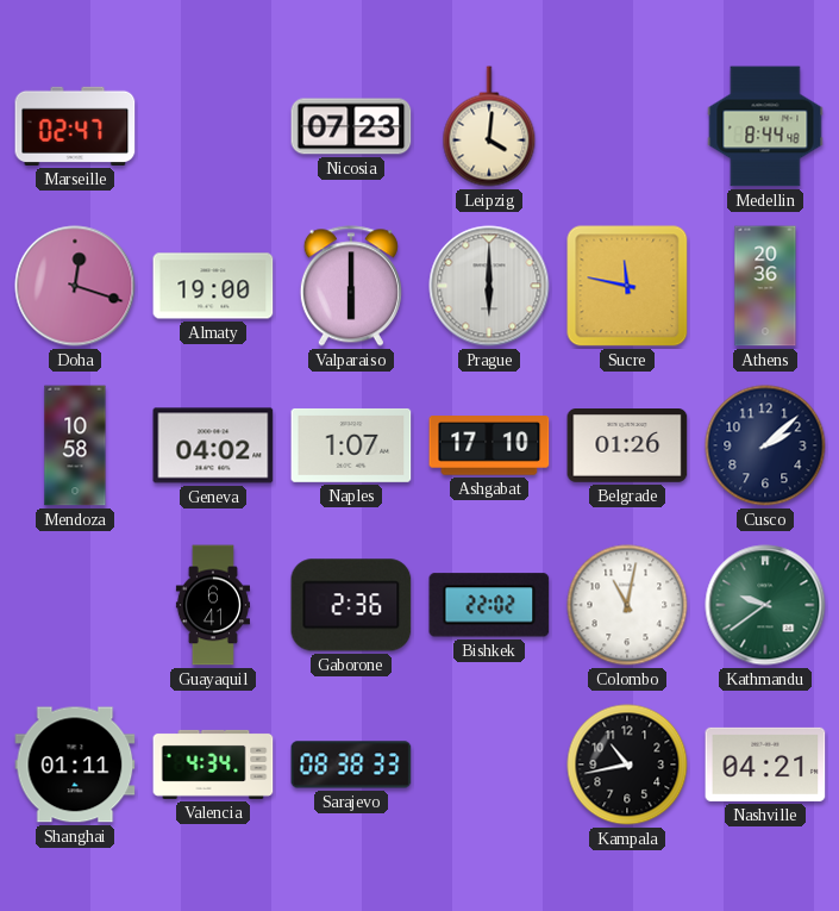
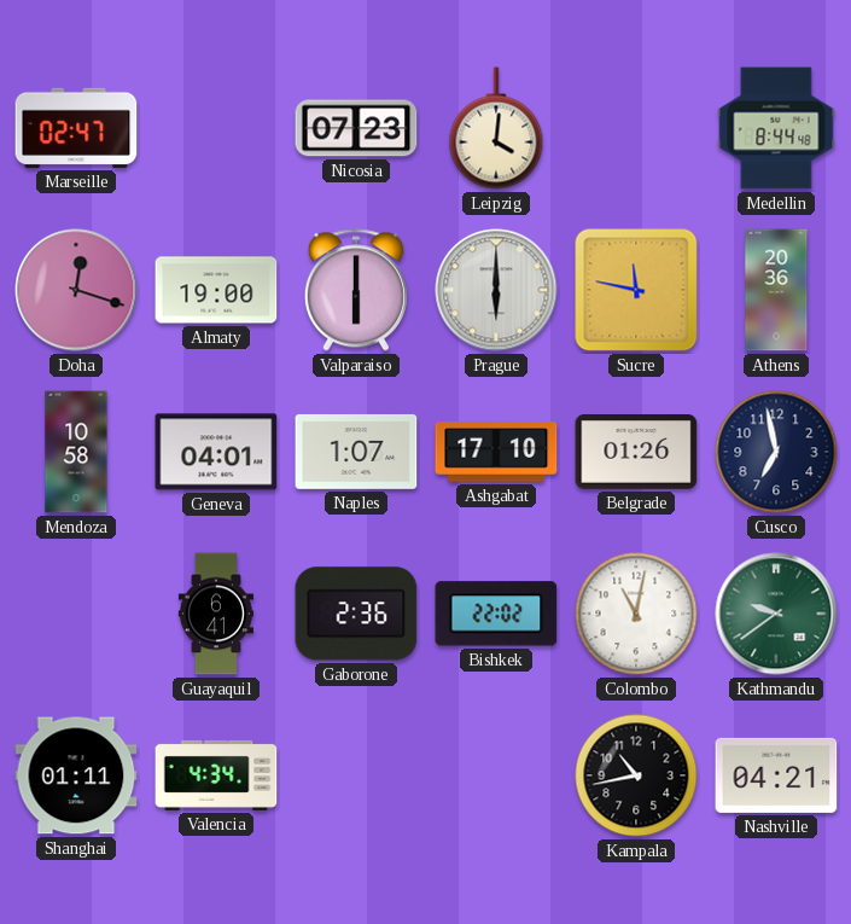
Geneva: 04:02 -> 04:01 (216, 452)
Cusco: 2:08 -> 6:58 (776, 452)
Sarajevo: 08:38 -> none (351, 765)
